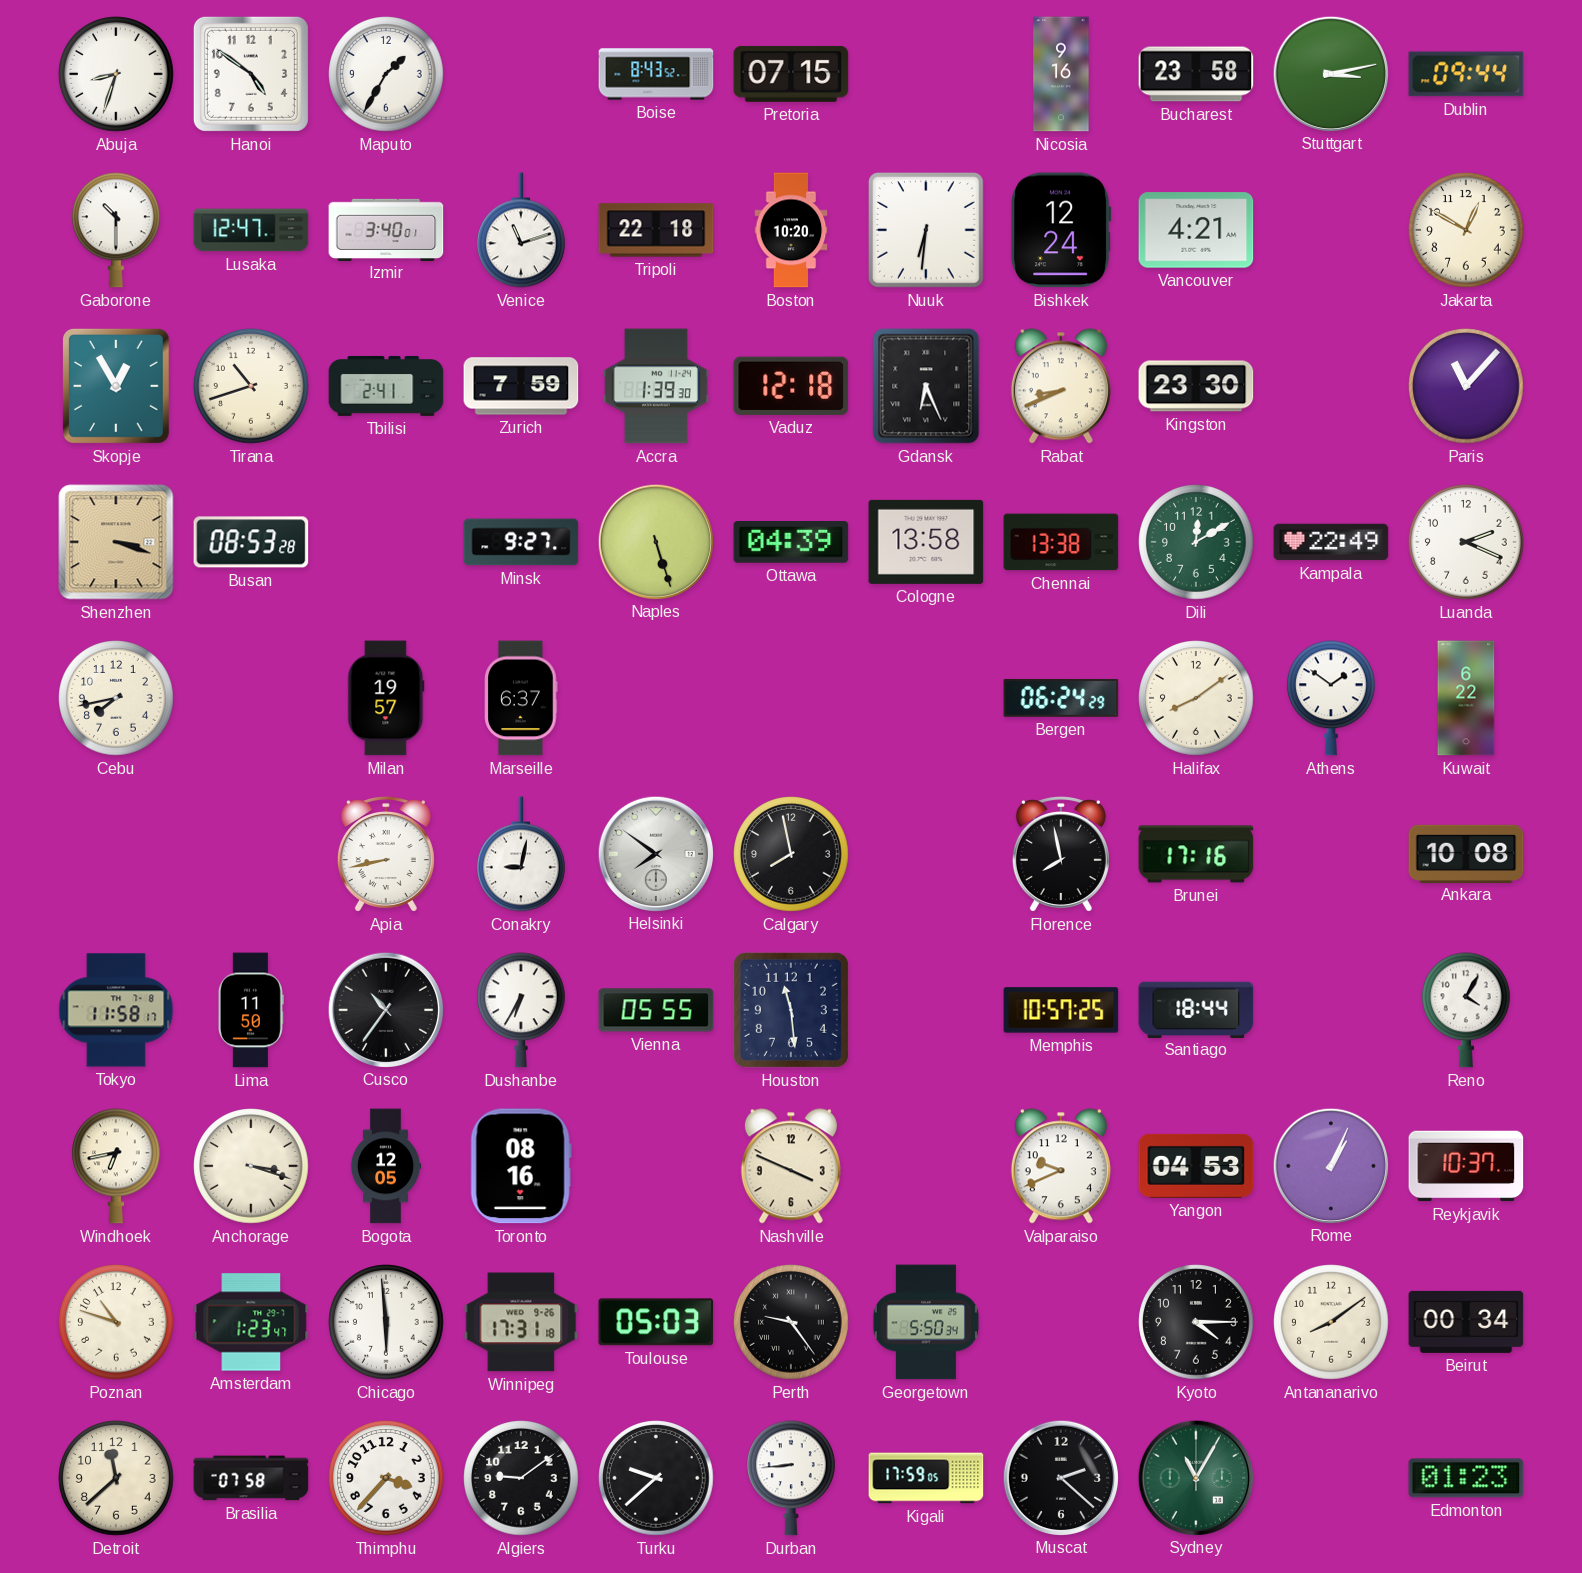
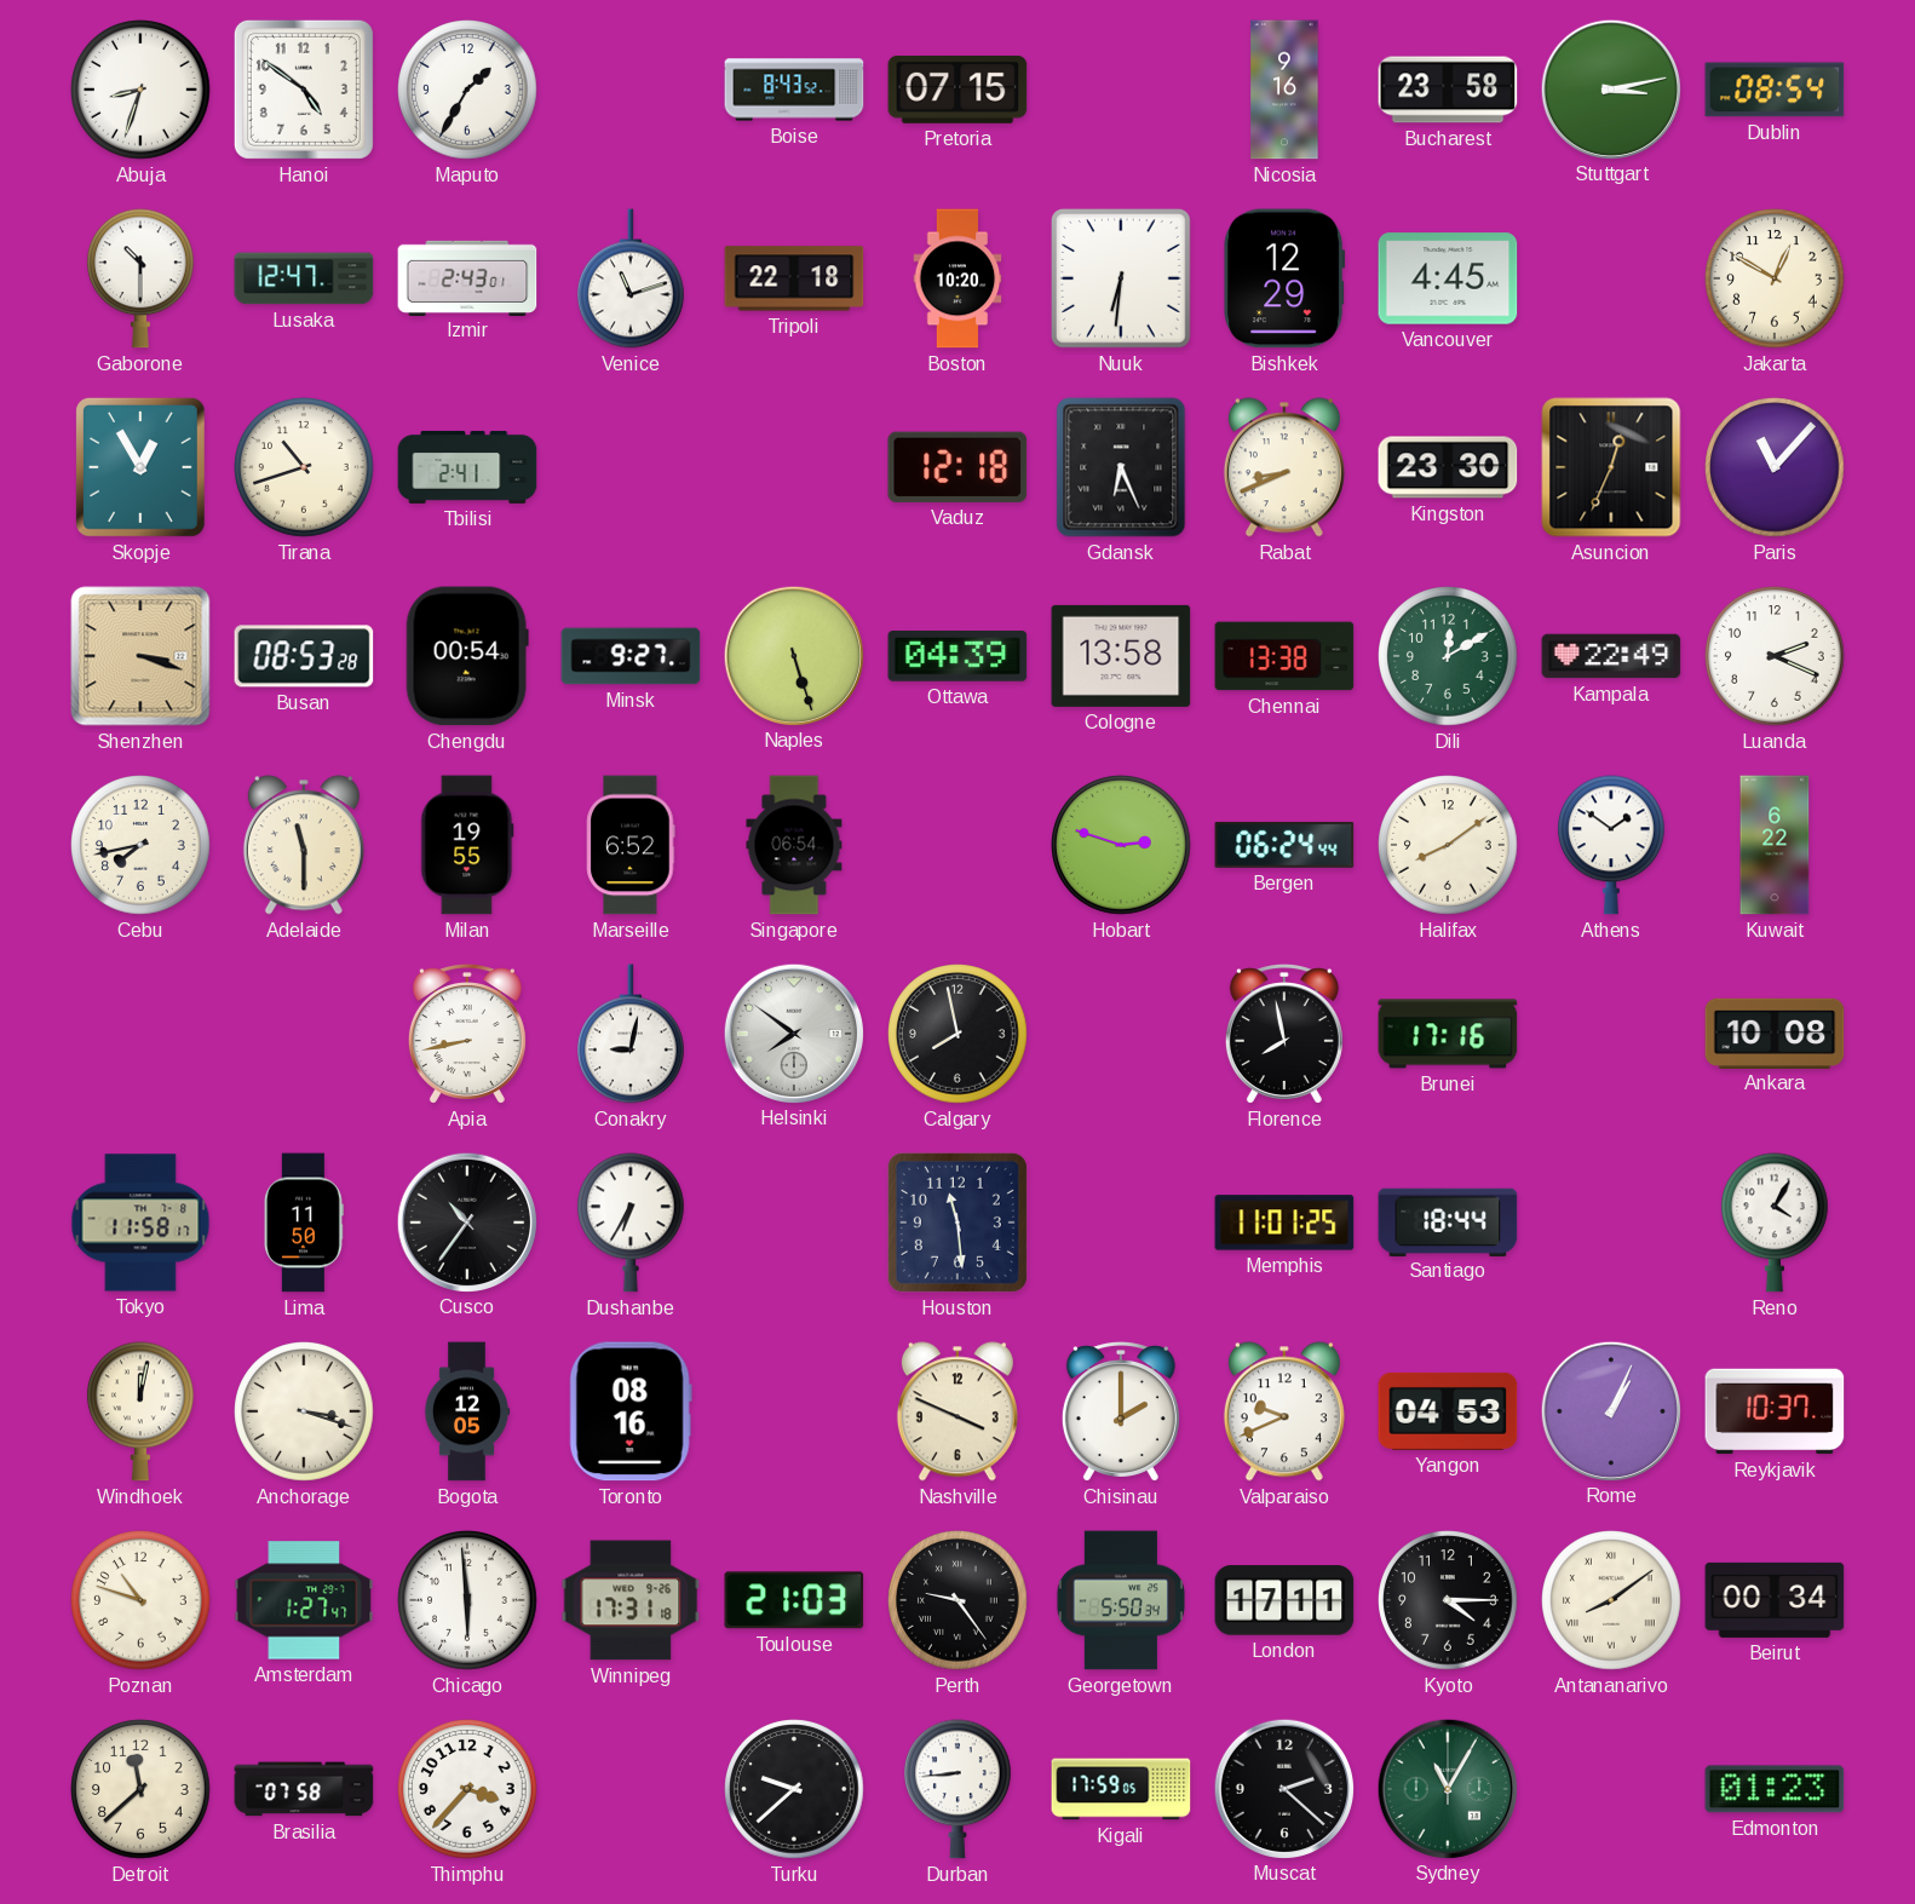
Dublin: 09:44 -> 08:54 (1775, 90)
Izmir: 3:40 -> 2:43 (467, 277)
Bishkek: 12:24 -> 12:29 (1284, 278)
Vancouver: 4:21 -> 4:45 (1448, 278)
Zurich: 7:59 -> none (521, 386)
Accra: 1:39 -> none (656, 386)
Asuncion: none -> 12:34 (1611, 467)
Chengdu: none -> 00:54 (467, 656)
Adelaide: none -> 11:30 (304, 845)
Milan: 19:57 -> 19:55 (467, 845)
Marseille: 6:37 -> 6:52 (631, 845)
Singapore: none -> 06:54 (794, 845)
Hobart: none -> 2:48 (1121, 845)
Bergen: 06:24:29 -> 06:24:44 (1284, 845)
Vienna: 05:55 -> none (656, 1010)
Memphis: 10:57 -> 11:01 (1284, 1223)
Windhoek: 6:43 -> 12:02 (142, 1411)
Chisinau: none -> 2:00 (1121, 1411)
Amsterdam: 1:23 -> 1:27 (304, 1600)
Toulouse: 05:03 -> 21:03 (794, 1600)
London: none -> 17:11 (1284, 1600)
Antananarivo numerals: Arabic -> Roman (1611, 1600)
Algiers: 9:09 -> none (521, 1478)
